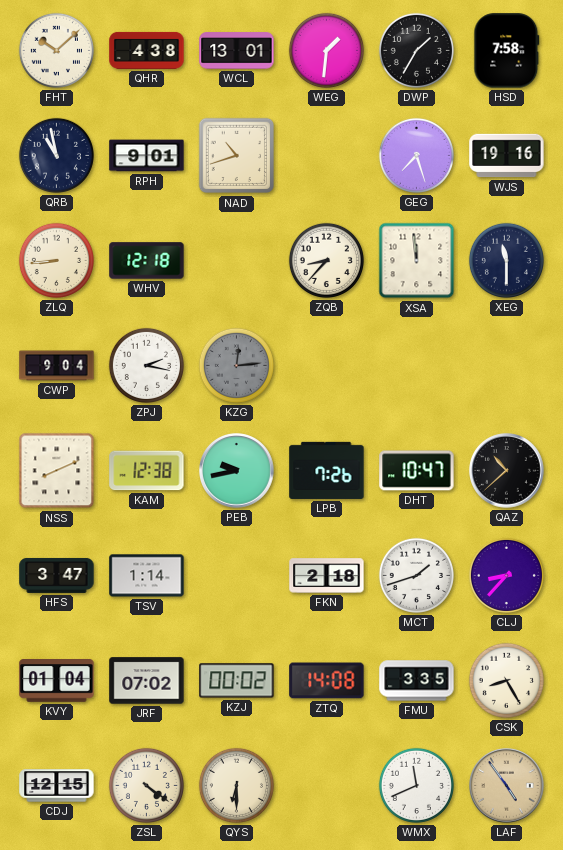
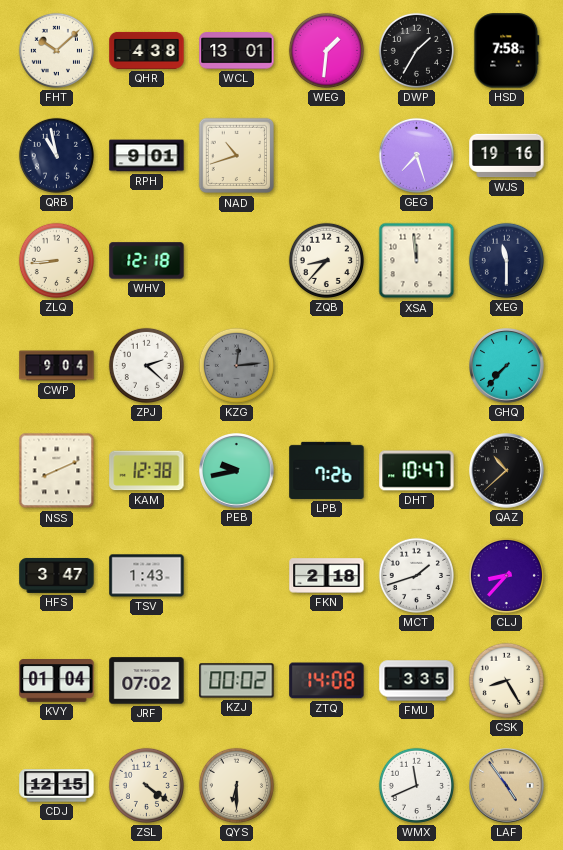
ZPJ: 2:17 -> 2:22 (146, 365)
GHQ: none -> 7:37 (507, 366)
TSV: 1:14 -> 1:43 (147, 576)
